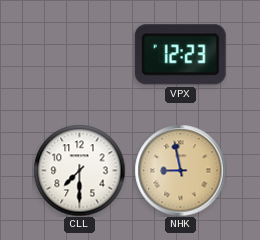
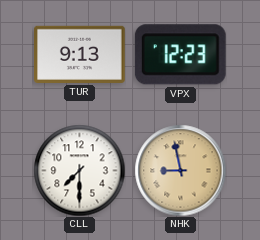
TUR: none -> 9:13 (80, 54)
